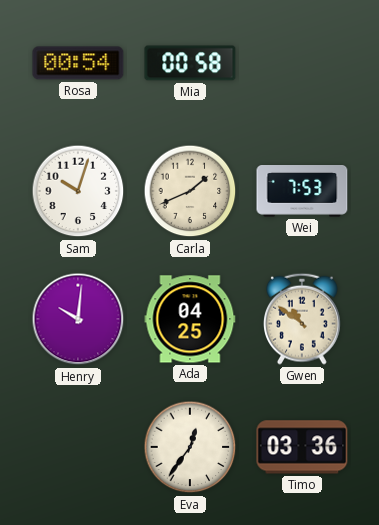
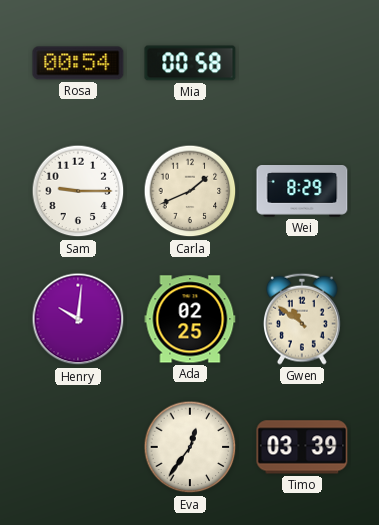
Sam: 10:03 -> 9:15 (78, 191)
Wei: 7:53 -> 8:29 (302, 192)
Ada: 04:25 -> 02:25 (190, 319)
Timo: 03:36 -> 03:39 (302, 447)
